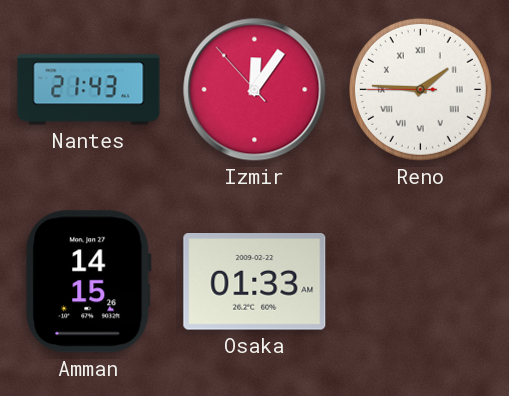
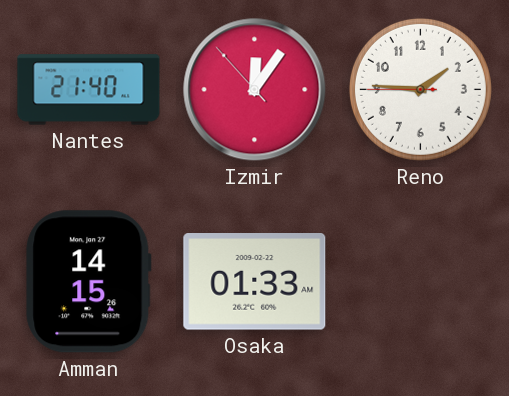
Nantes: 21:43 -> 21:40 (89, 90)
Reno numerals: Roman -> Arabic (420, 89)
